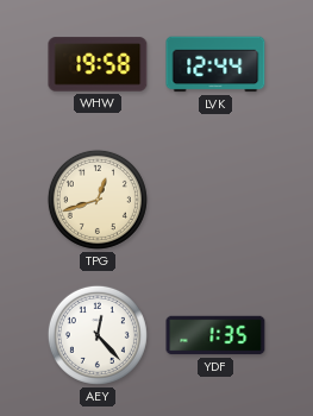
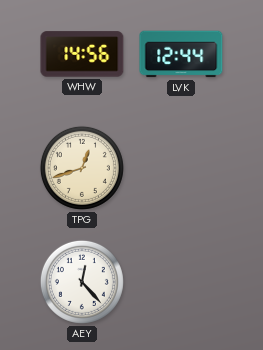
WHW: 19:58 -> 14:56 (82, 54)
YDF: 1:35 -> none (215, 335)
